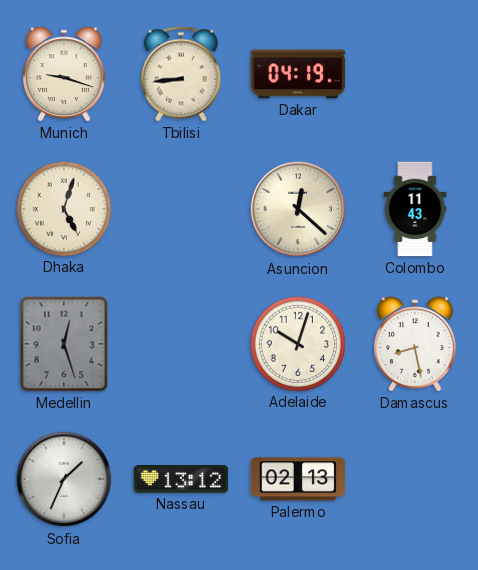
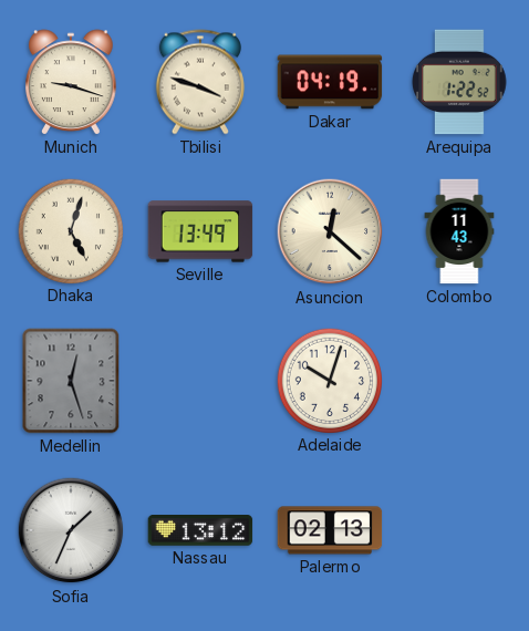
Tbilisi: 8:44 -> 3:48 (200, 82)
Arequipa: none -> 1:22 (459, 82)
Seville: none -> 13:49 (200, 231)
Damascus: 8:28 -> none (415, 344)
